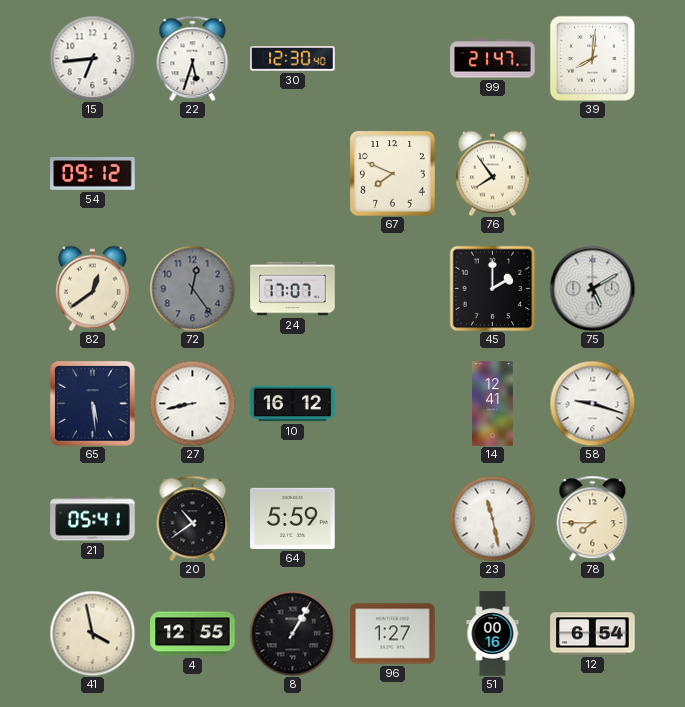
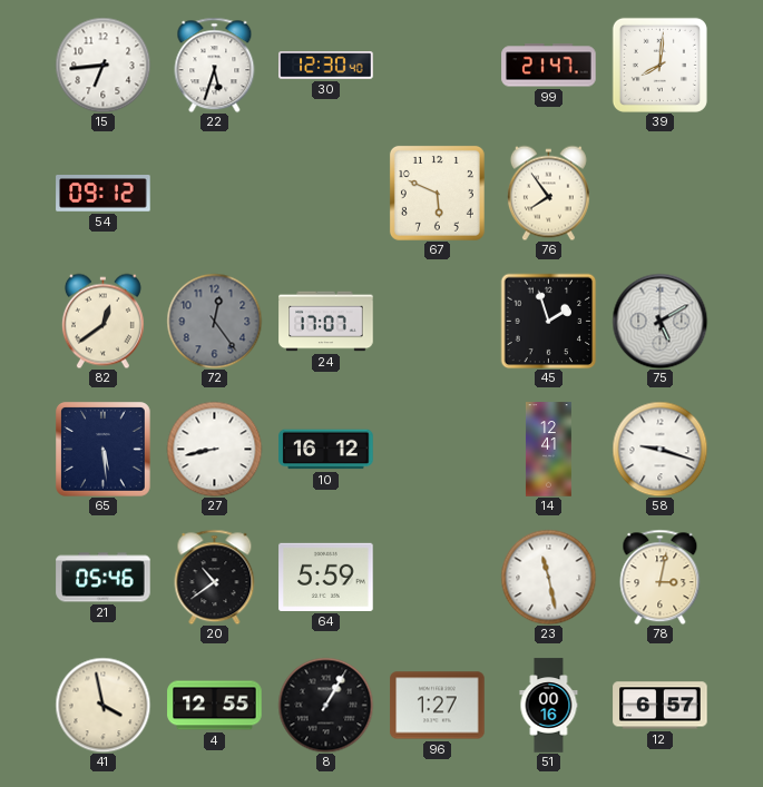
67: 7:49 -> 5:49 (437, 193)
45: 2:00 -> 1:57 (548, 321)
21: 05:41 -> 05:46 (104, 578)
78: 7:45 -> 3:02 (661, 577)
12: 6:54 -> 6:57 (661, 706)
